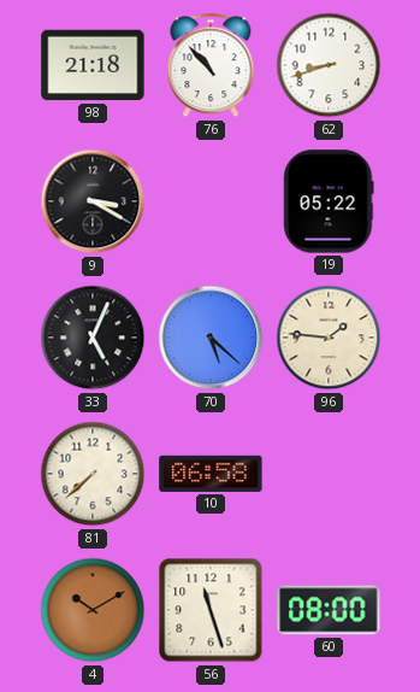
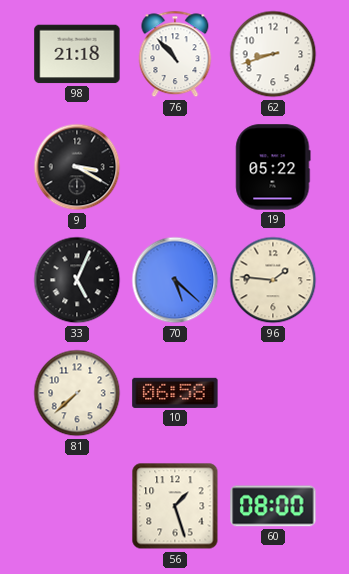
4: 10:10 -> none (93, 610)
56: 11:27 -> 1:27 (175, 506)
